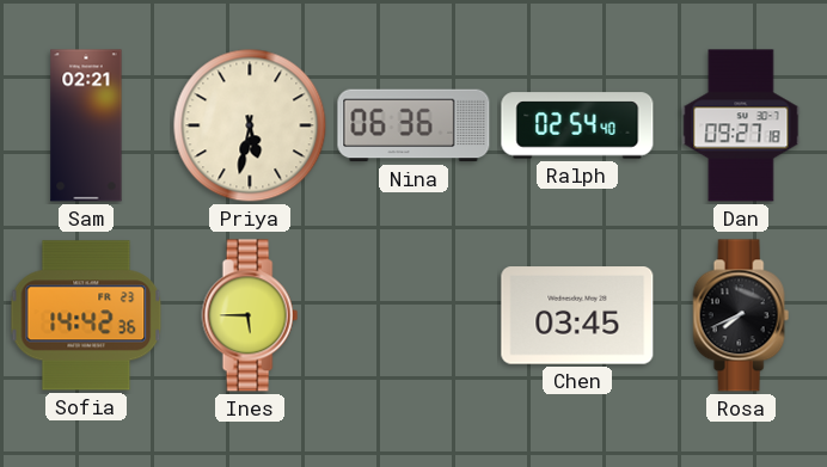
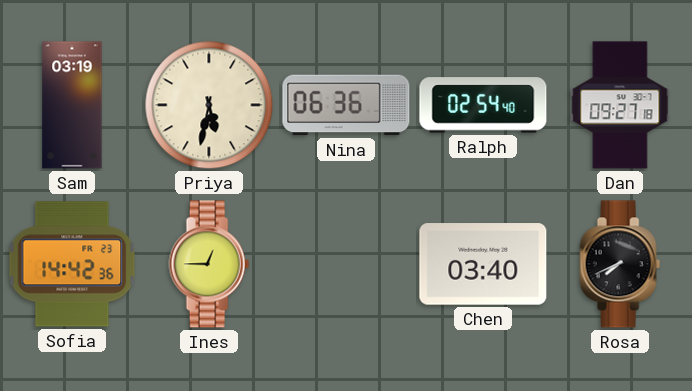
Sam: 02:21 -> 03:19 (72, 105)
Ines: 5:45 -> 12:45 (209, 264)
Chen: 03:45 -> 03:40 (483, 264)
